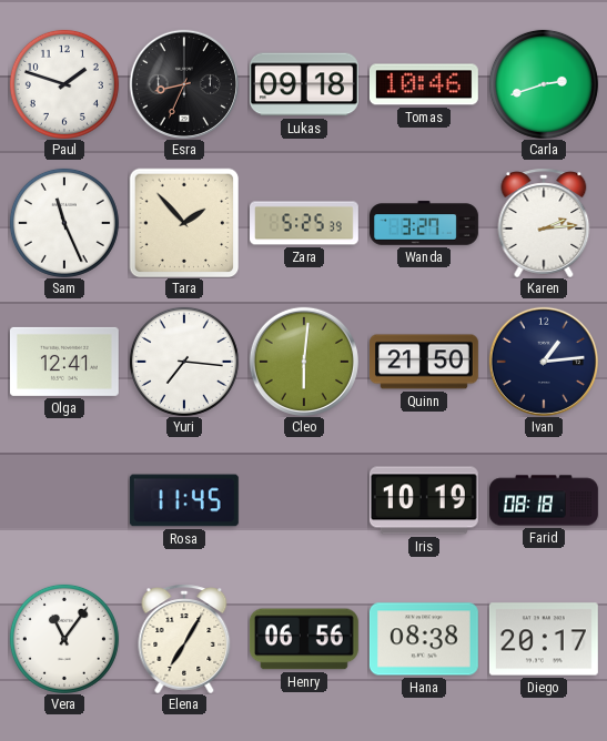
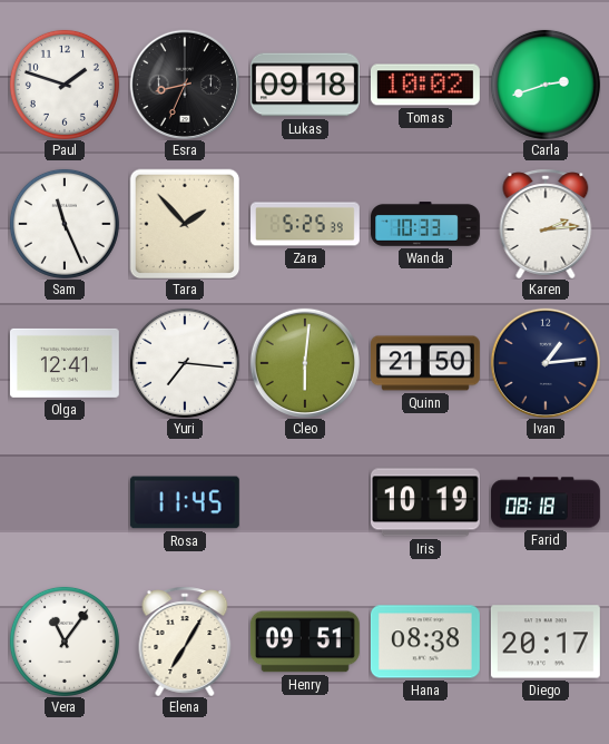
Tomas: 10:46 -> 10:02 (425, 85)
Wanda: 3:27 -> 10:33 (426, 224)
Henry: 06:56 -> 09:51 (305, 642)
